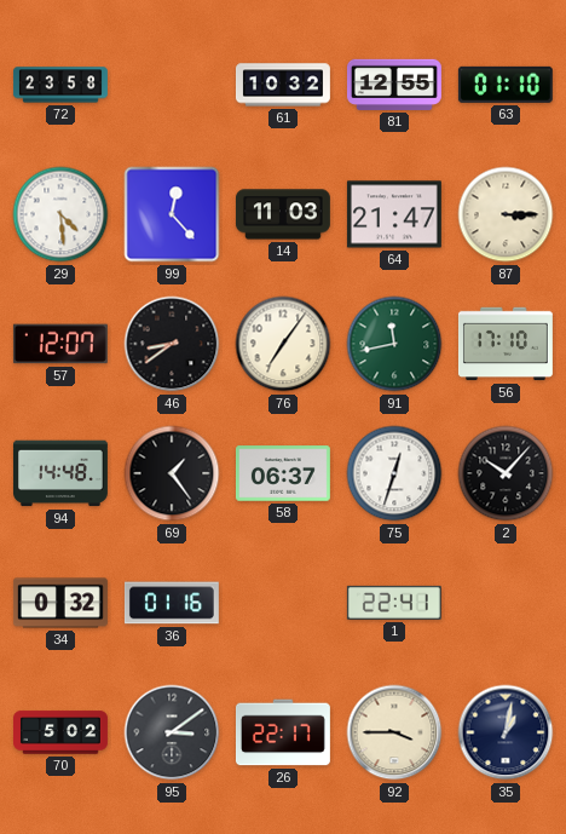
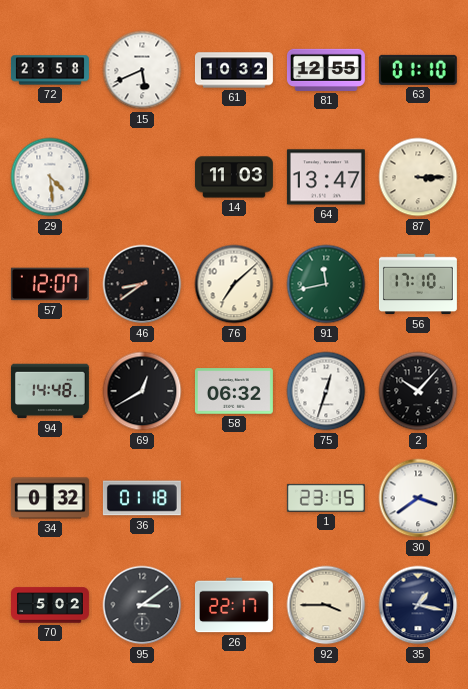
15: none -> 5:41 (142, 70)
99: 12:23 -> none (172, 214)
64: 21:47 -> 13:47 (326, 177)
76: 7:06 -> 7:08 (234, 284)
69: 1:24 -> 12:40 (142, 391)
58: 06:37 -> 06:32 (234, 391)
36: 01:16 -> 01:18 (142, 498)
1: 22:41 -> 23:15 (326, 498)
30: none -> 3:39 (418, 498)
35: 1:02 -> 1:17 (418, 605)
